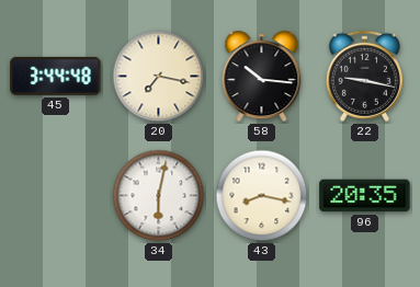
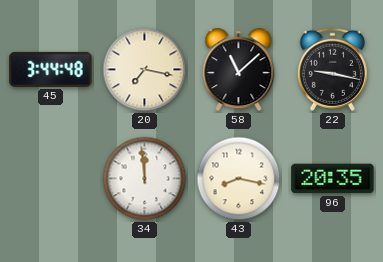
58: 10:16 -> 11:08 (239, 70)
34: 6:02 -> 11:59 (145, 179)
